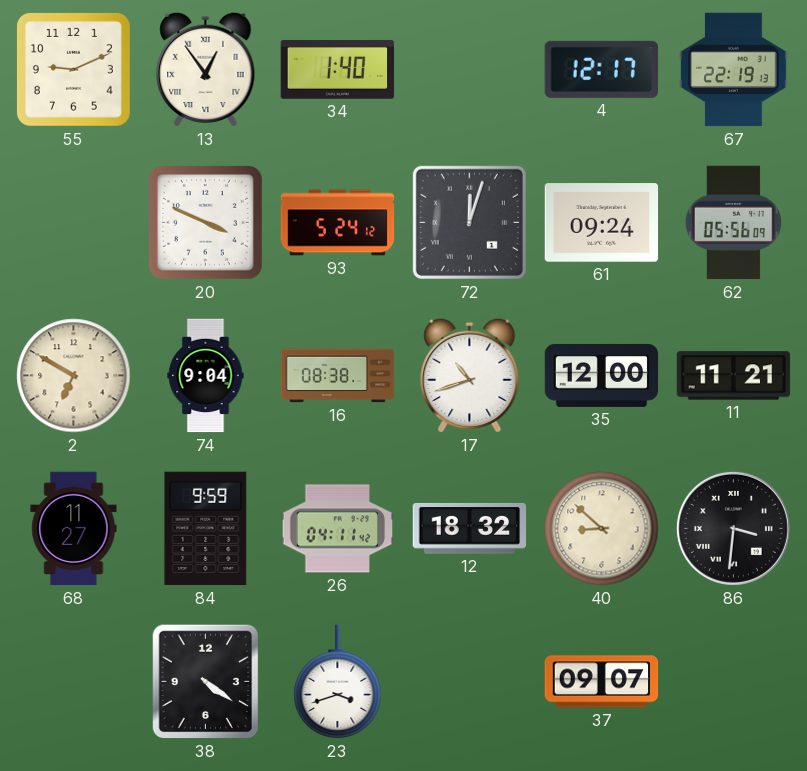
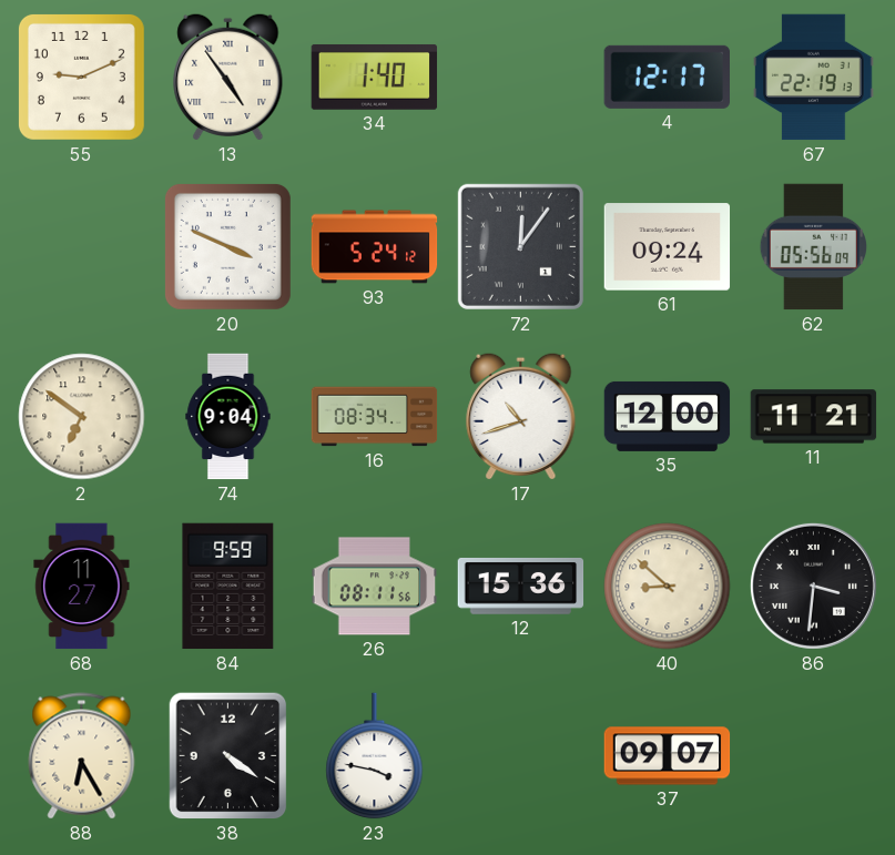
13: 12:54 -> 4:54 (228, 77)
72: 12:03 -> 12:06 (520, 246)
2: 6:50 -> 6:51 (82, 417)
16: 08:38 -> 08:34 (375, 417)
26: 04:11 -> 08:11 (375, 587)
12: 18:32 -> 15:36 (521, 586)
88: none -> 6:25 (82, 756)
23: 3:42 -> 3:47 (375, 756)
